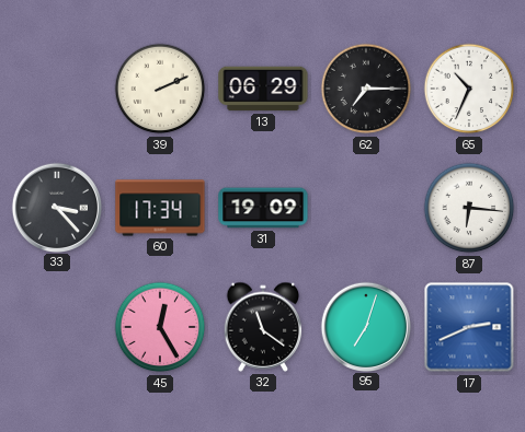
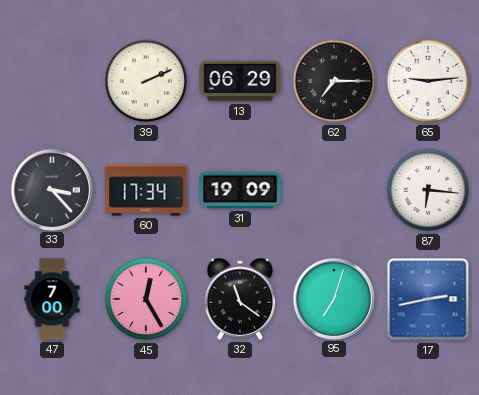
65: 10:34 -> 9:14 (428, 81)
47: none -> 7:00 (52, 299)
17: 2:41 -> 2:43 (428, 299)
